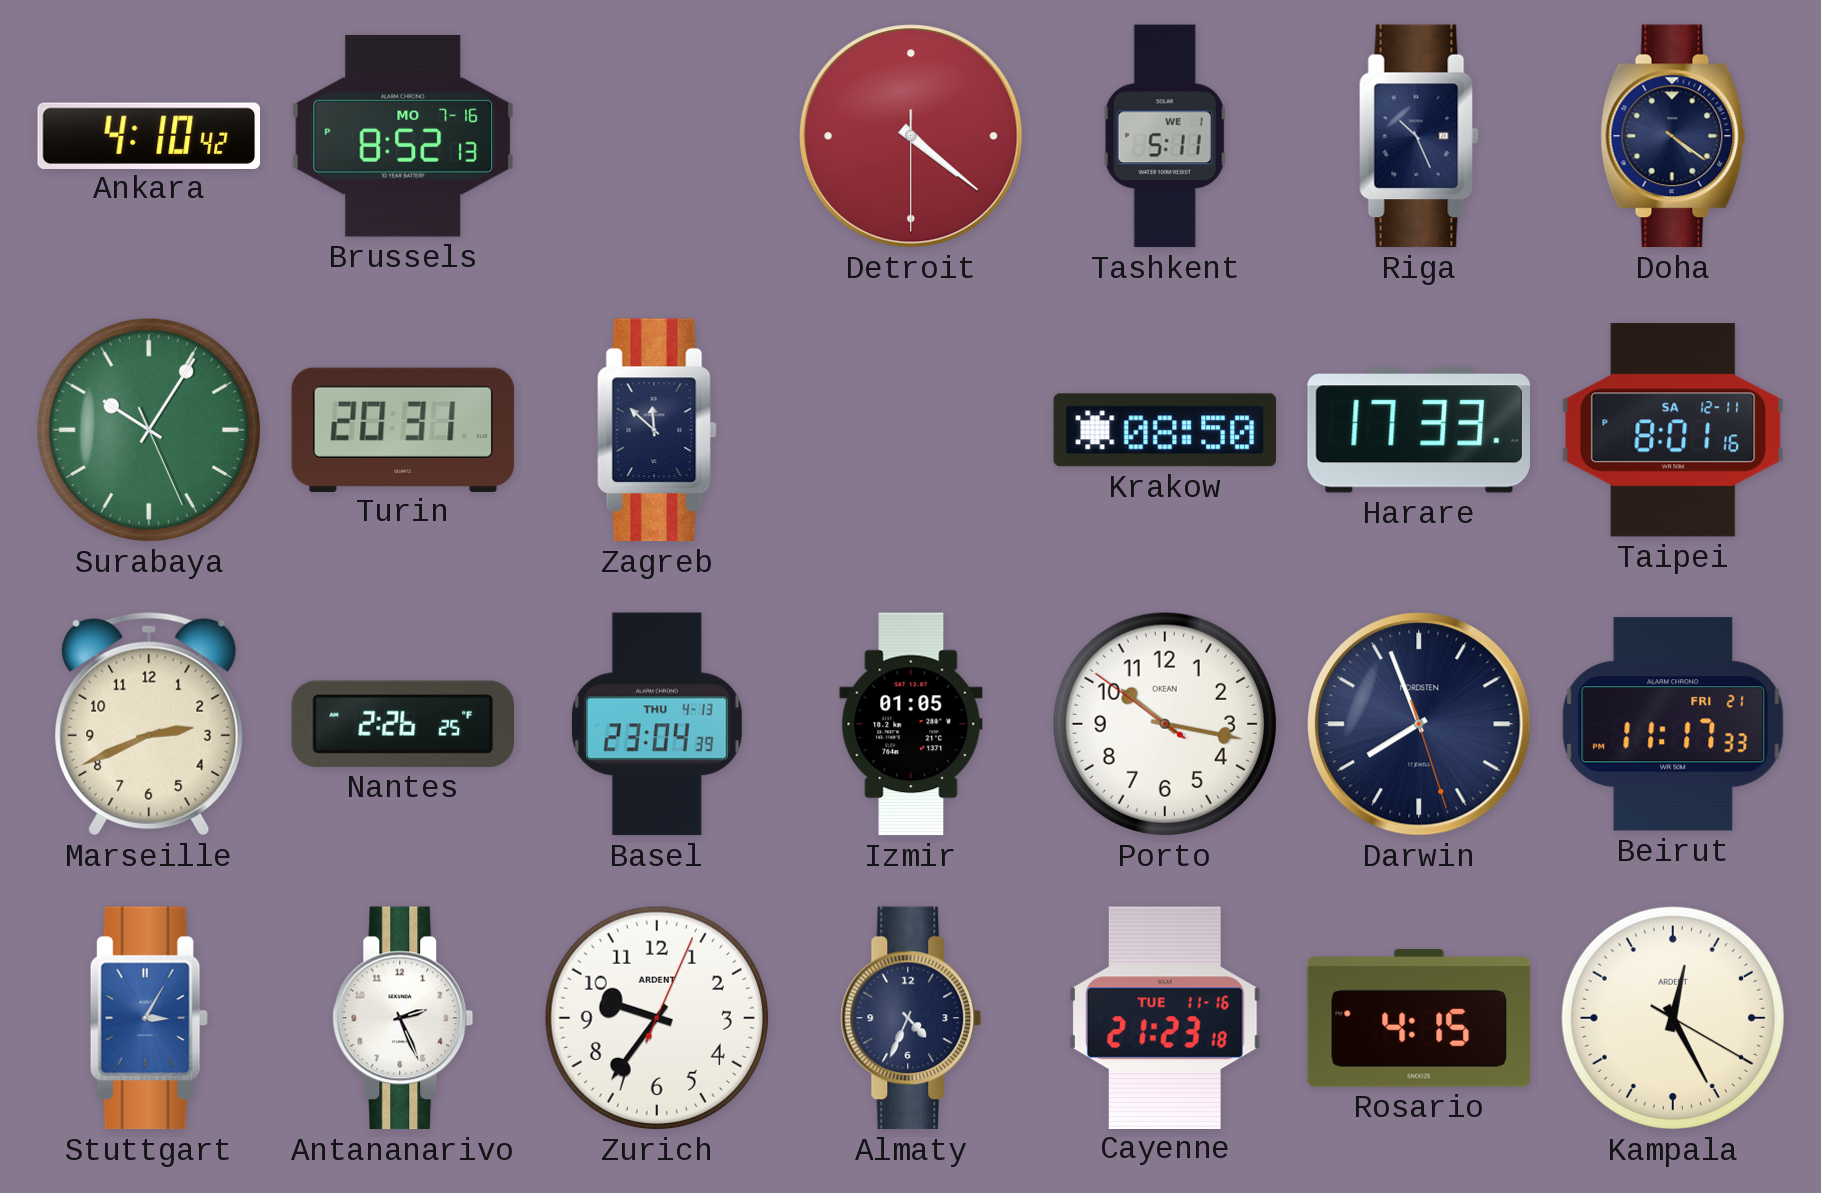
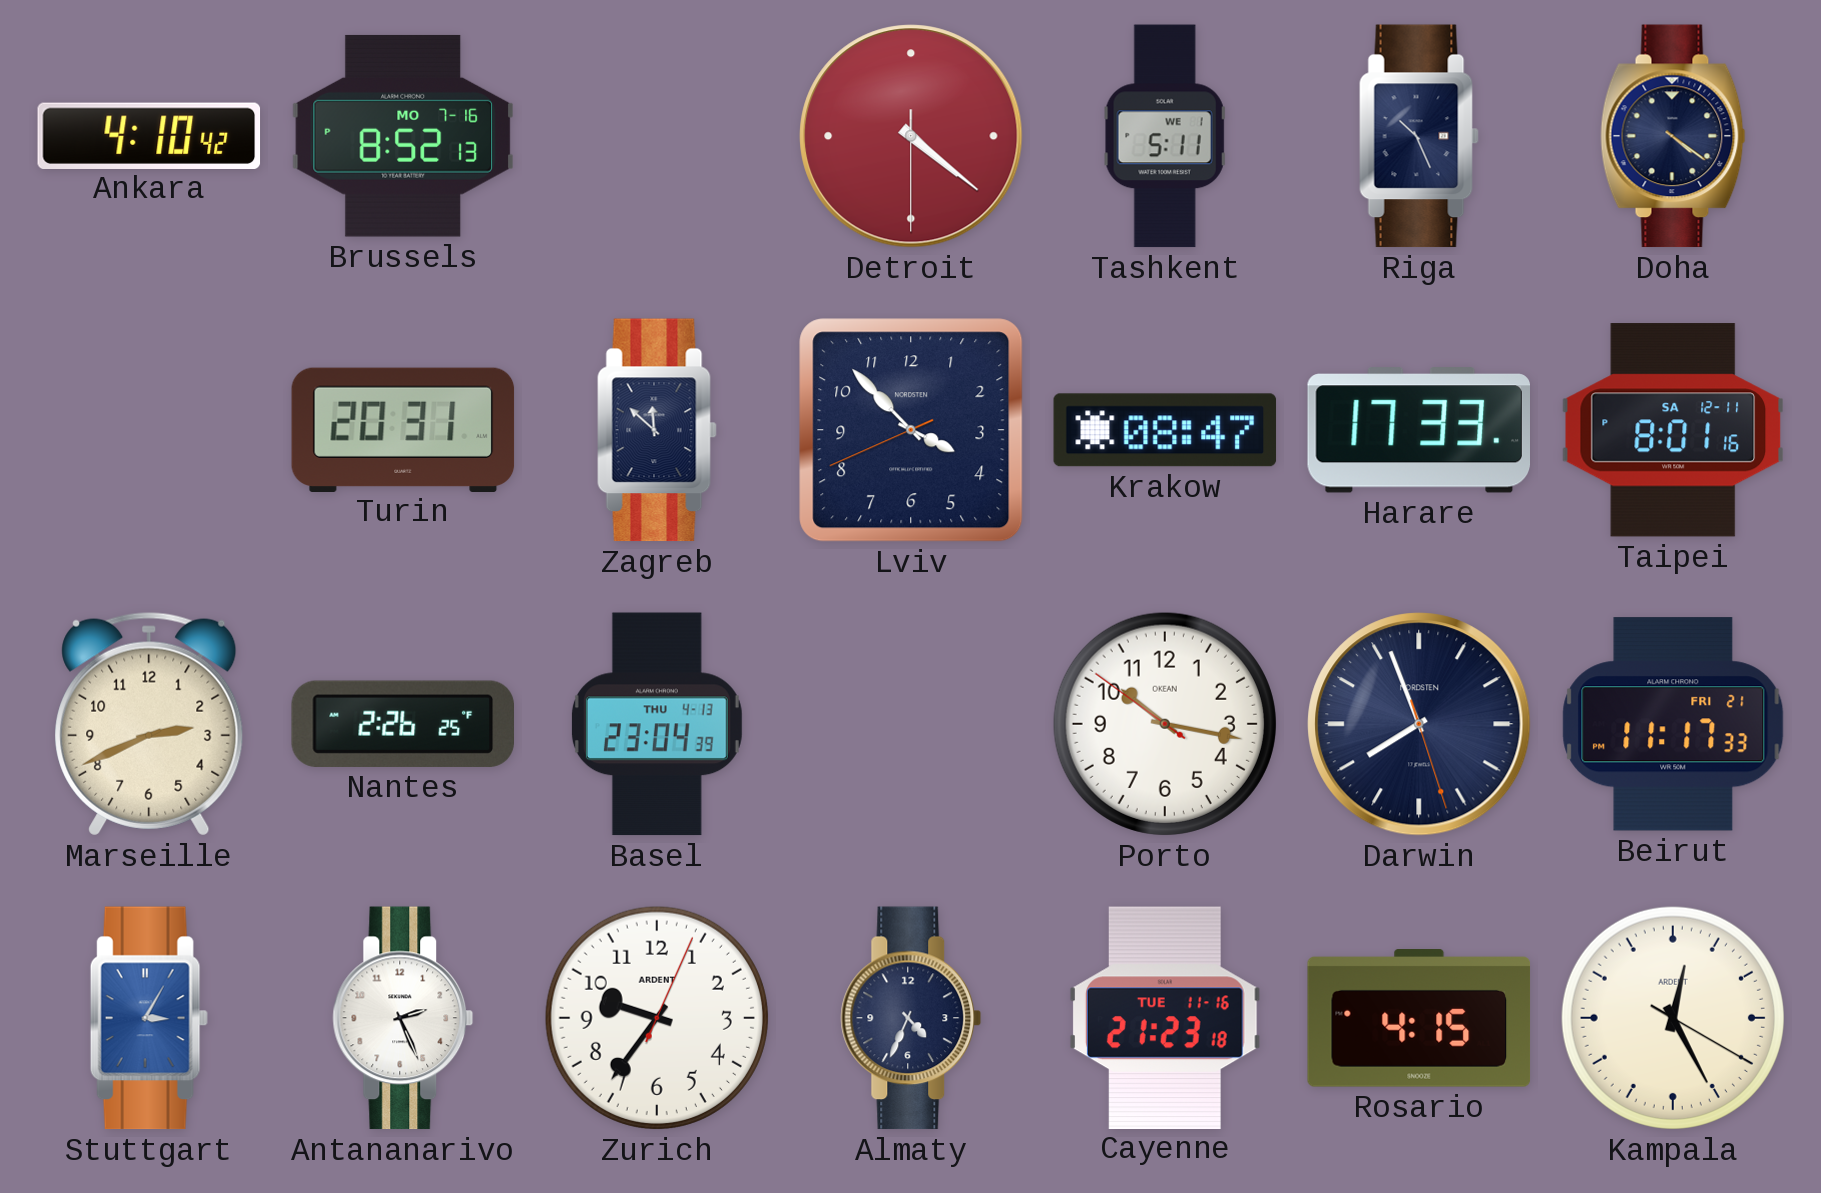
Surabaya: 10:05 -> none (149, 430)
Lviv: none -> 3:52 (911, 430)
Krakow: 08:50 -> 08:47 (1165, 430)
Izmir: 01:05 -> none (911, 724)
